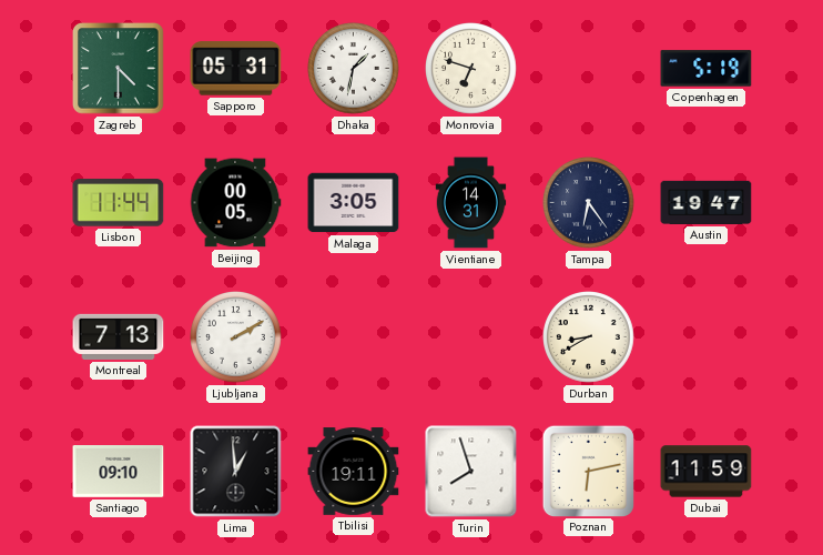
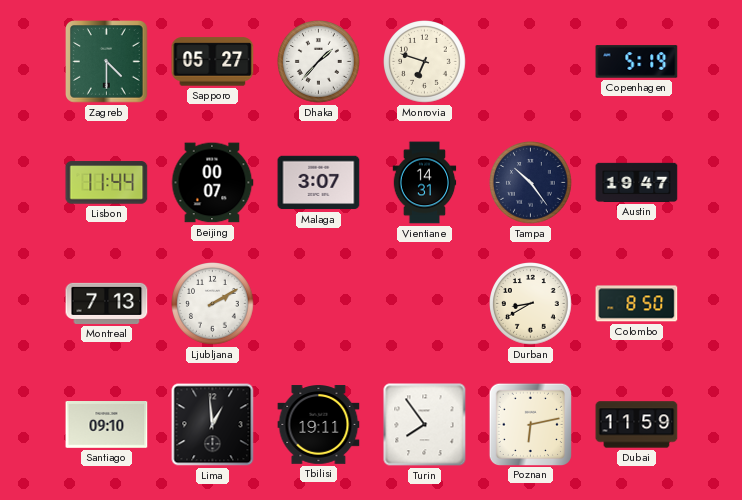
Sapporo: 05:31 -> 05:27 (213, 62)
Dhaka: 1:32 -> 1:37 (319, 62)
Beijing: 00:05 -> 00:07 (212, 183)
Malaga: 3:05 -> 3:07 (319, 183)
Tampa: 6:24 -> 10:24 (531, 183)
Colombo: none -> 8:50 (637, 304)
Turin: 7:57 -> 7:54 (425, 425)
